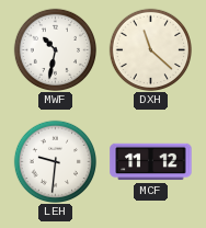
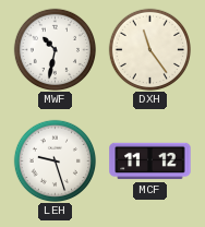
DXH: 11:22 -> 11:24 (149, 49)
LEH: 9:31 -> 9:27 (55, 160)
